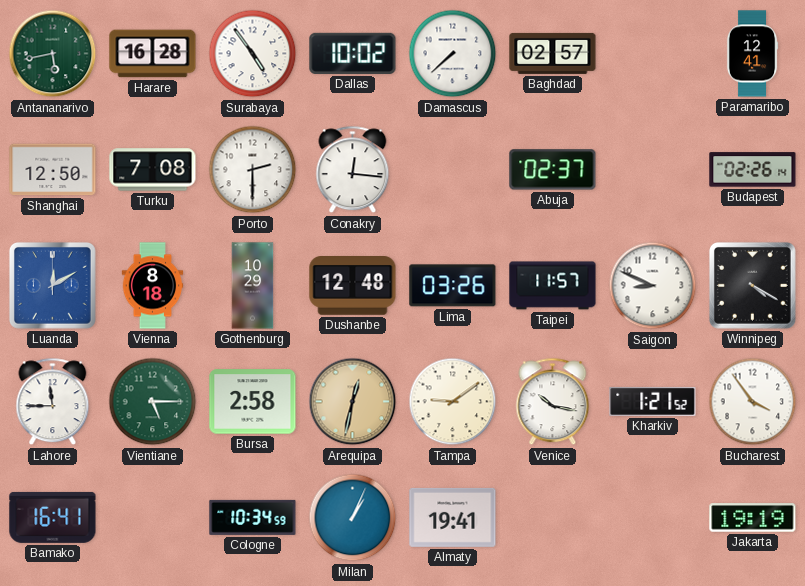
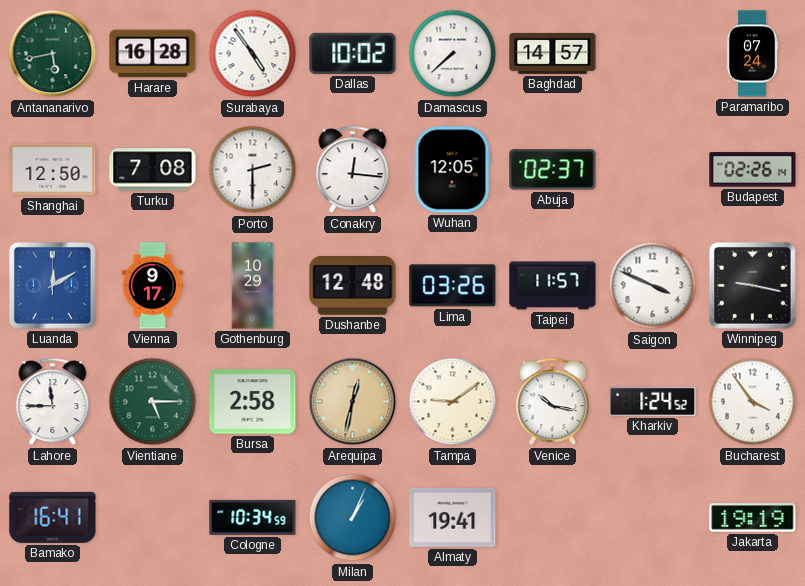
Baghdad: 02:57 -> 14:57 (553, 53)
Paramaribo: 12:41 -> 07:24 (752, 54)
Wuhan: none -> 12:05 (453, 170)
Vienna: 8:18 -> 9:17 (153, 286)
Saigon: 8:49 -> 3:49 (653, 286)
Winnipeg: 4:20 -> 9:17 (752, 285)
Kharkiv: 1:21 -> 1:24 (653, 401)
